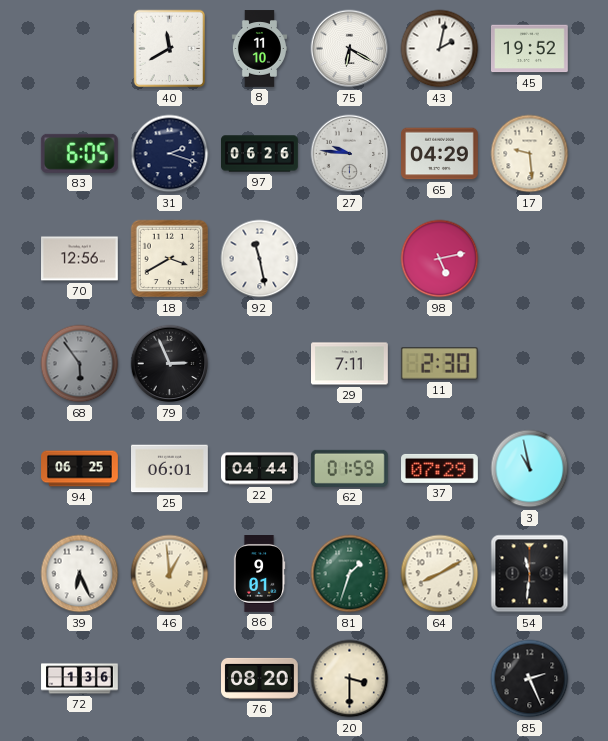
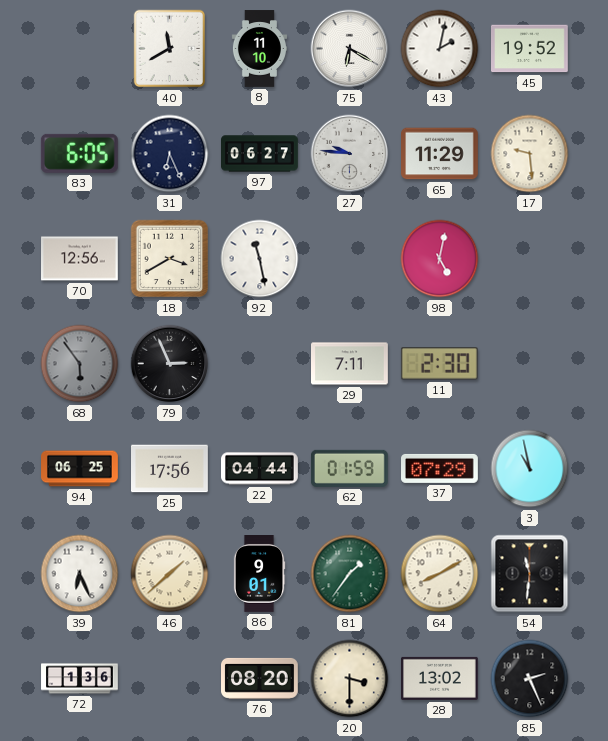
31: 2:18 -> 6:26 (170, 154)
97: 06:26 -> 06:27 (260, 154)
65: 04:29 -> 11:29 (440, 154)
98: 5:13 -> 5:02 (440, 259)
25: 06:01 -> 17:56 (170, 469)
46: 12:59 -> 1:38 (170, 574)
81: 1:33 -> 1:36 (350, 574)
28: none -> 13:02 (440, 678)
